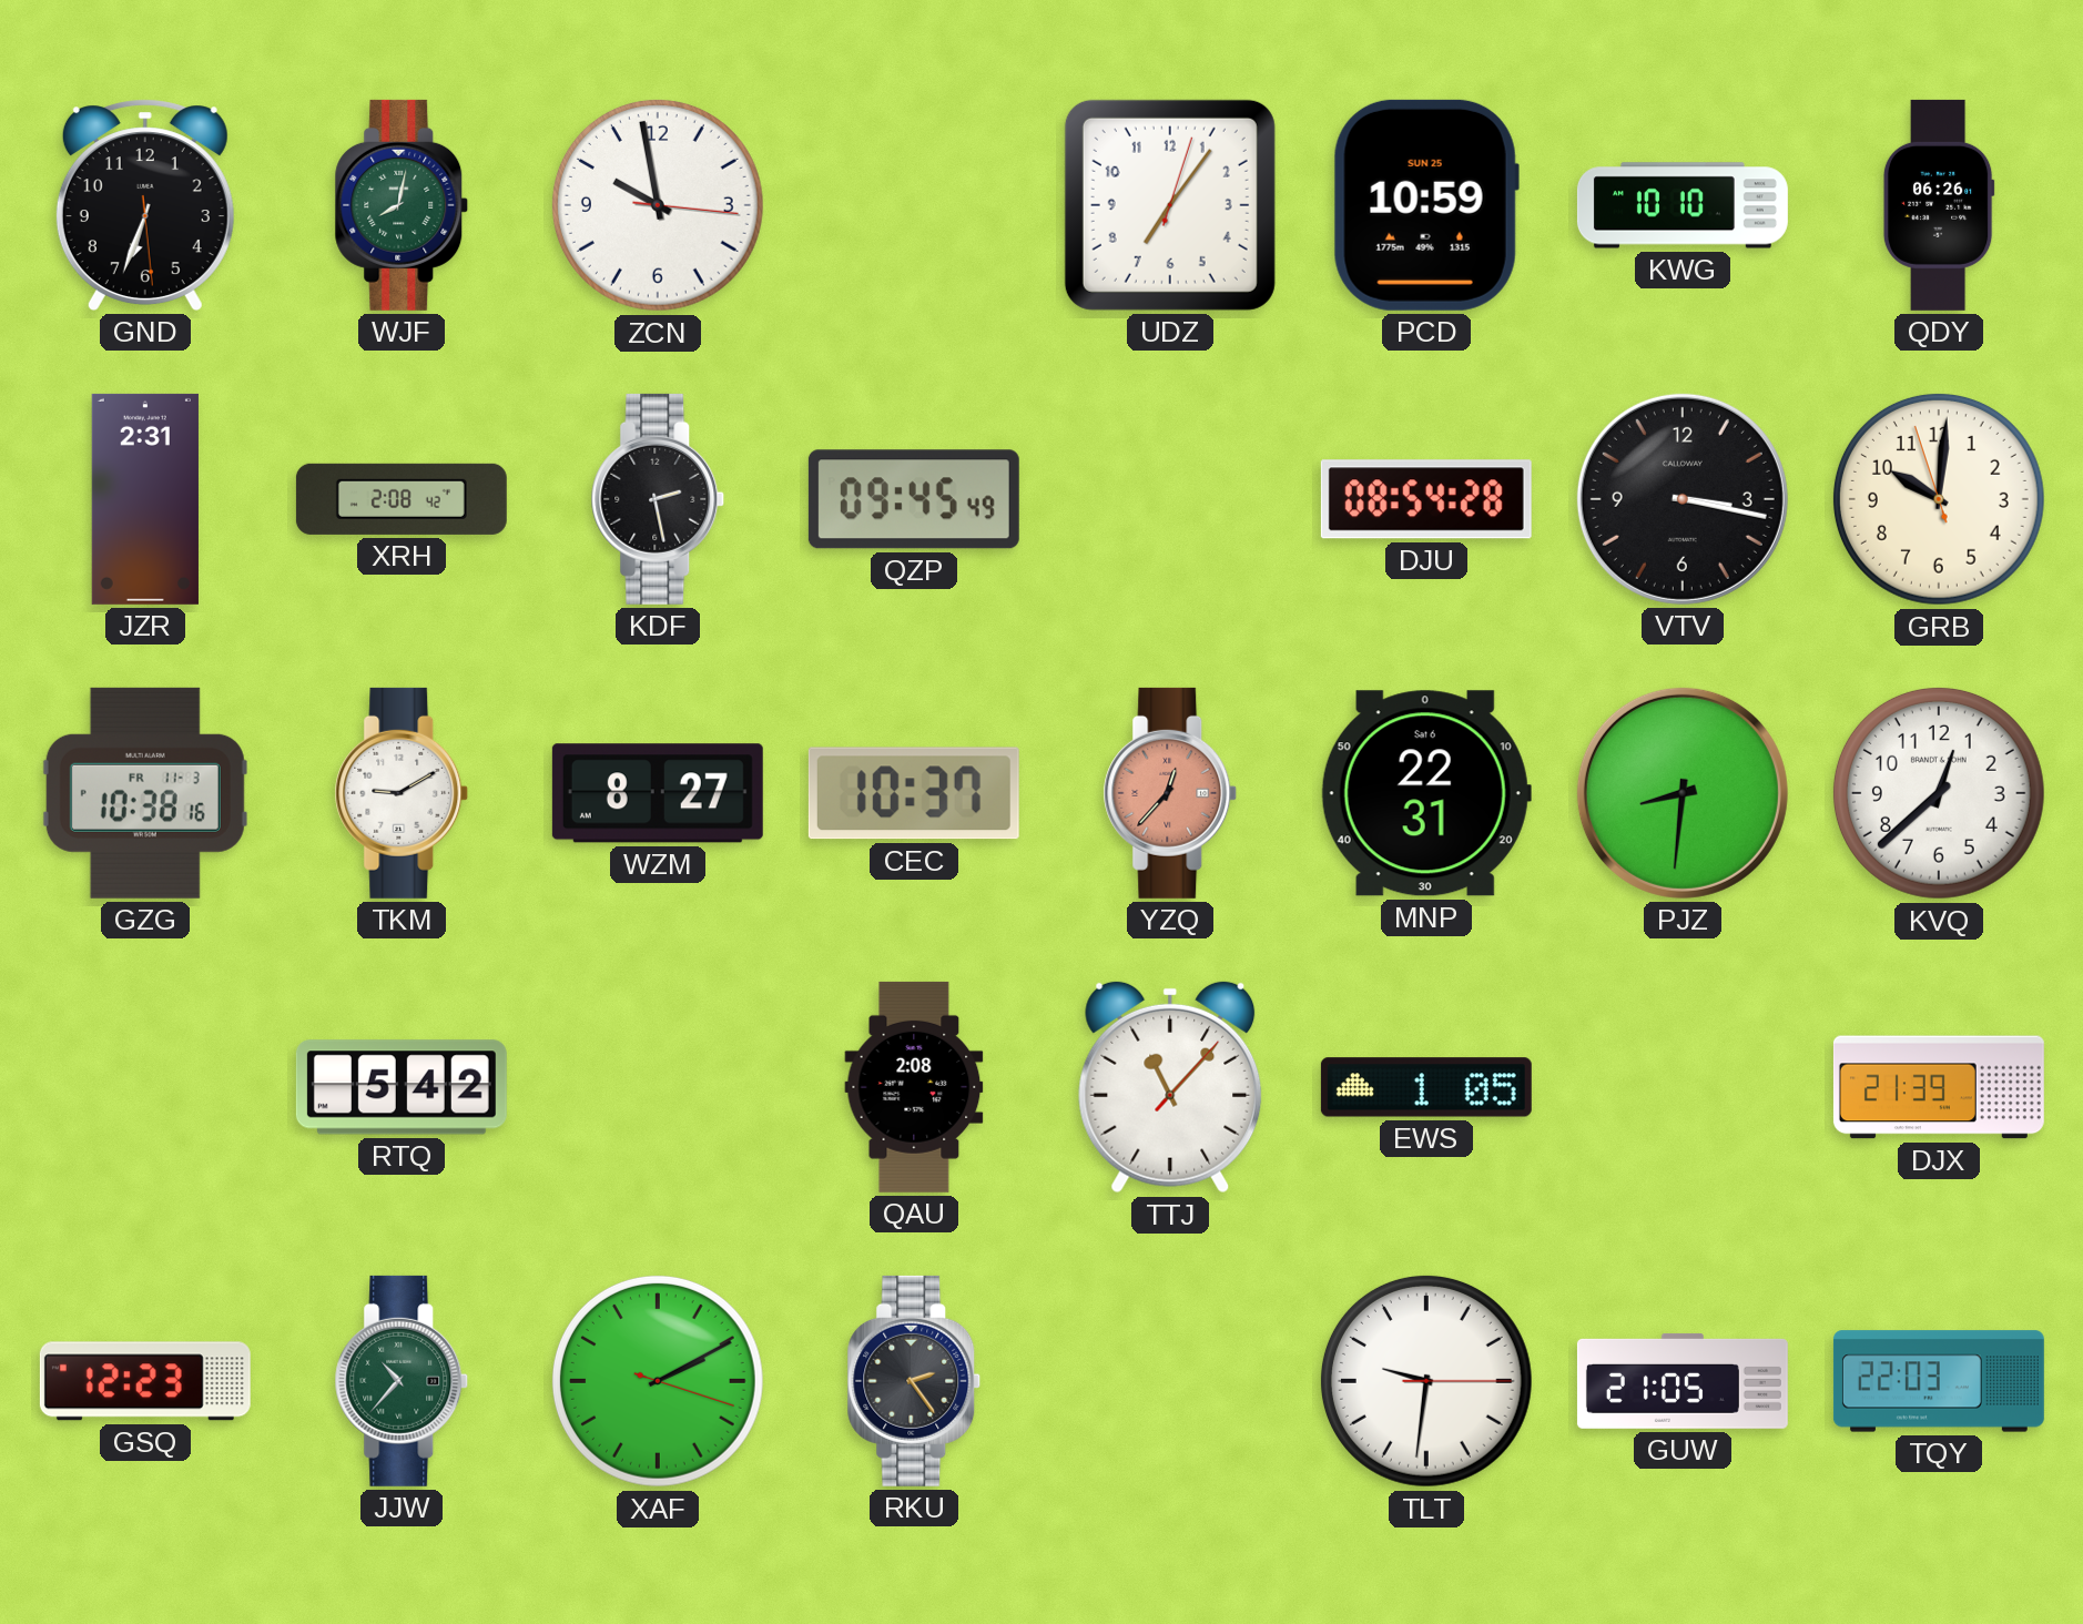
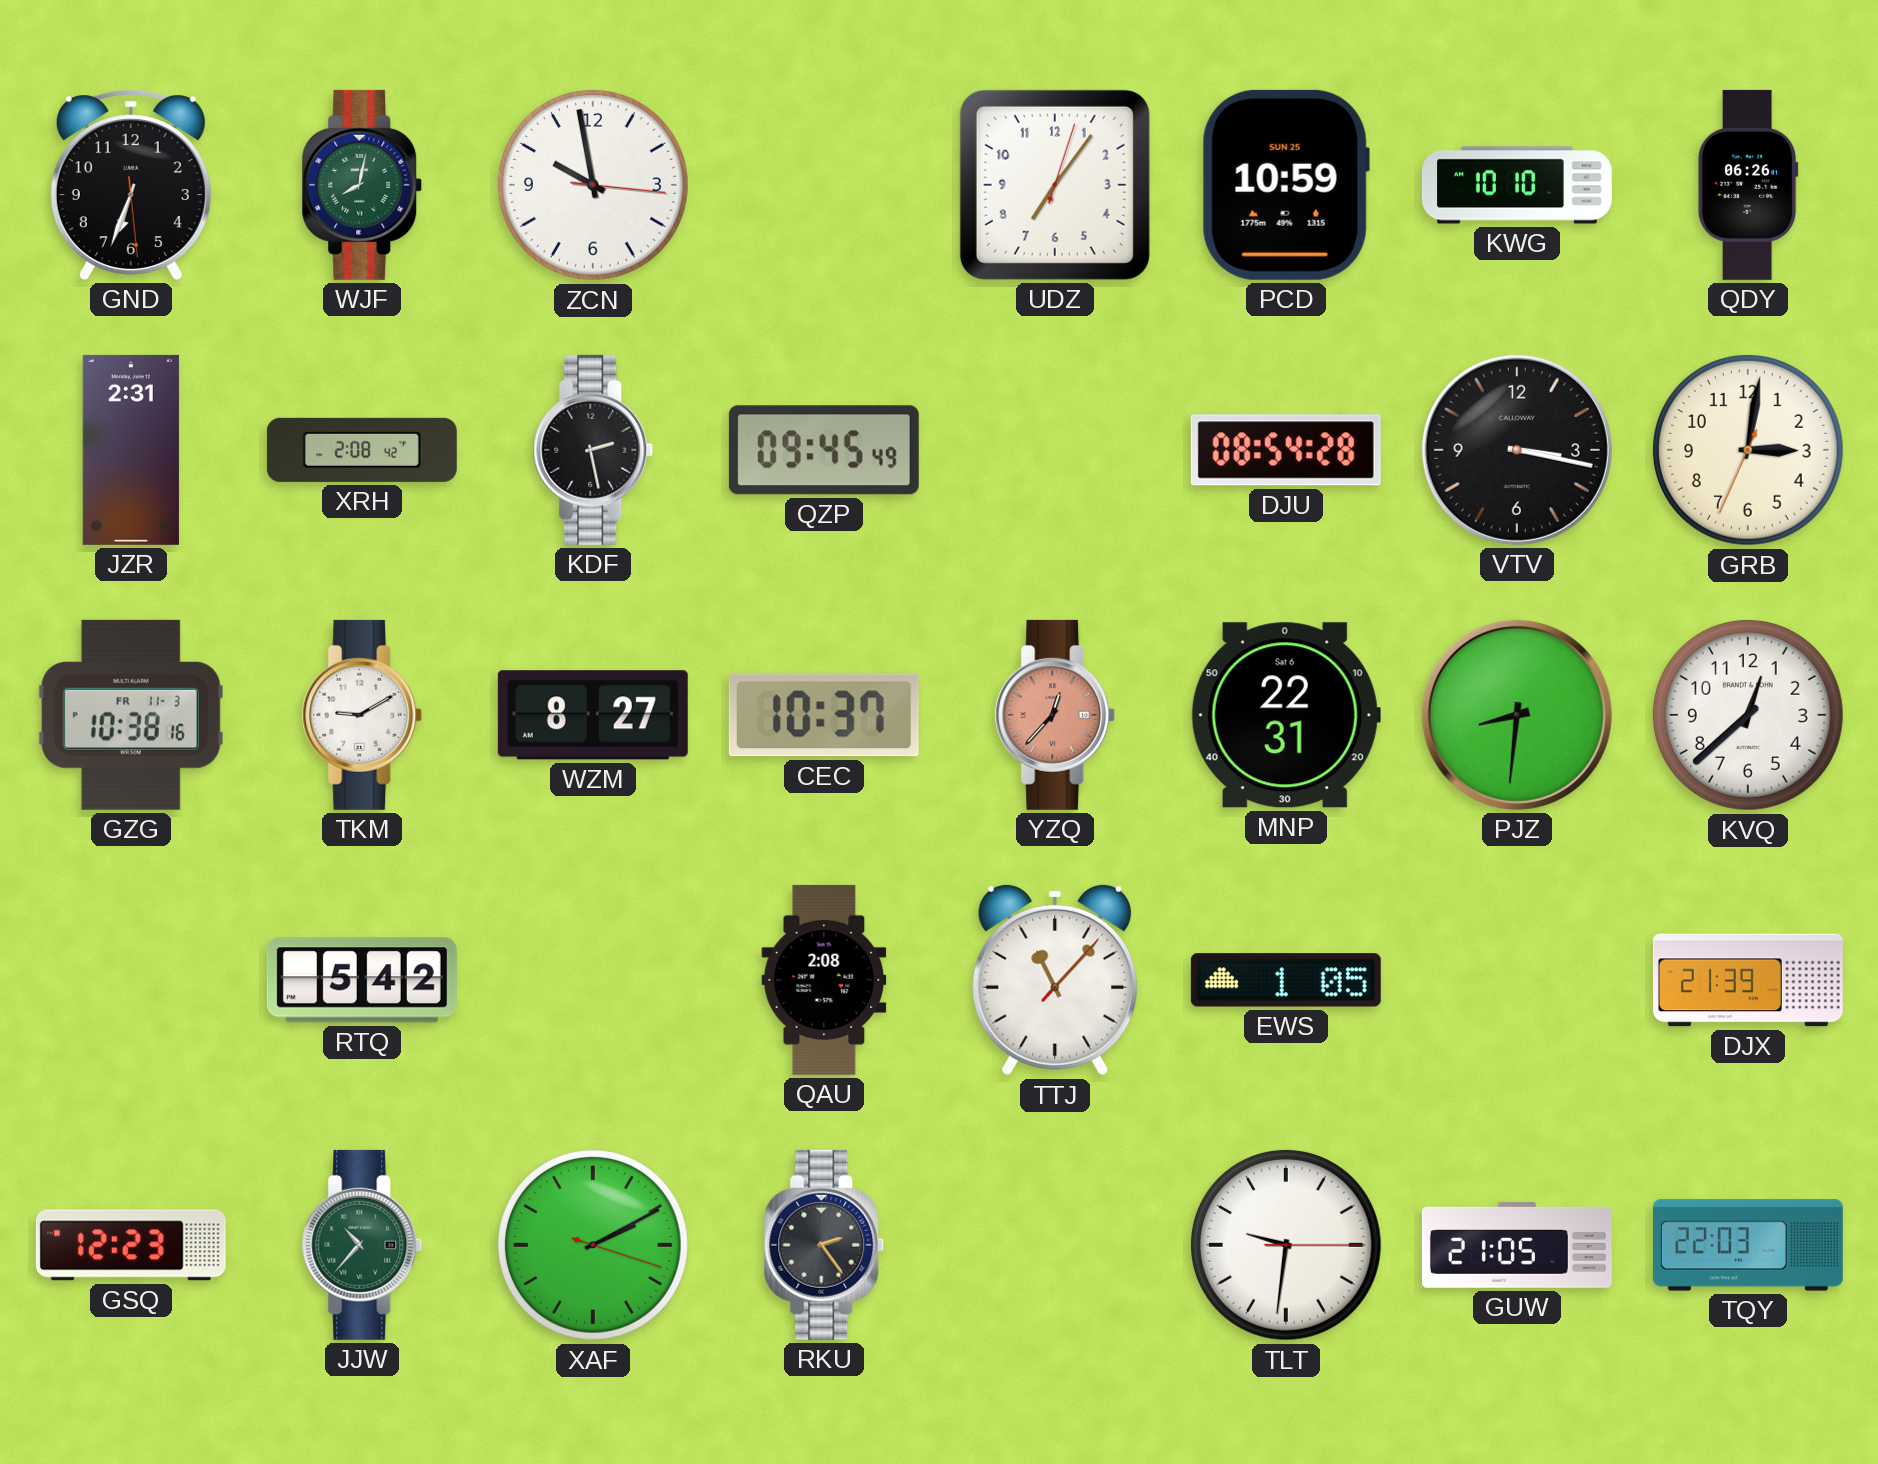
GRB: 10:00 -> 3:01 (1748, 450)
